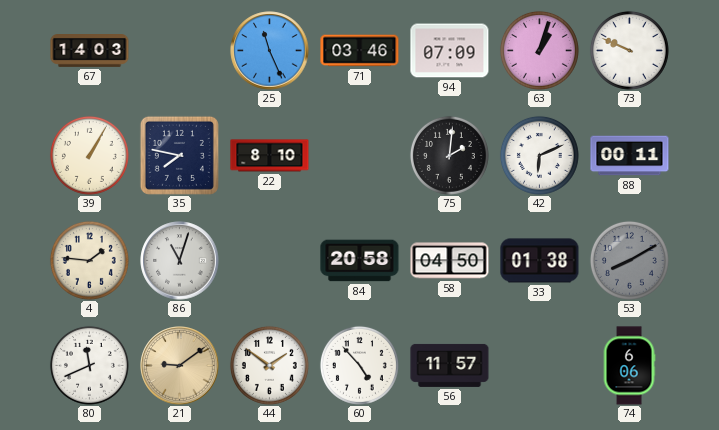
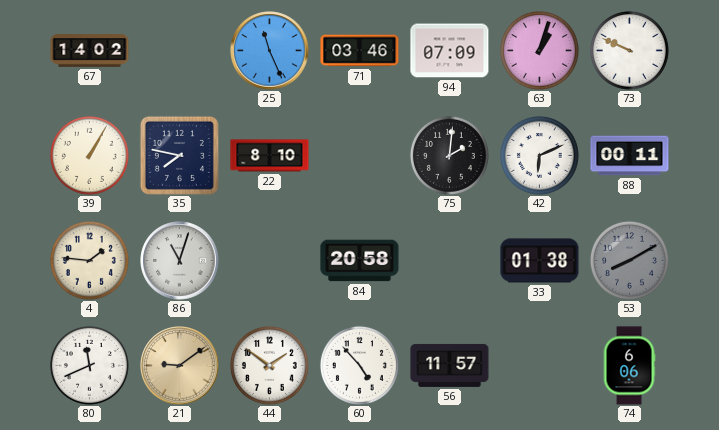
67: 14:03 -> 14:02 (90, 51)
58: 04:50 -> none (450, 261)
